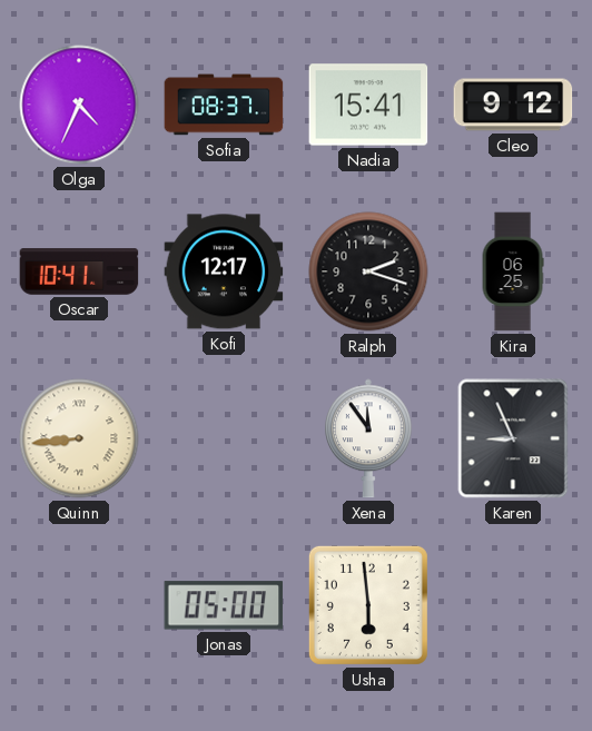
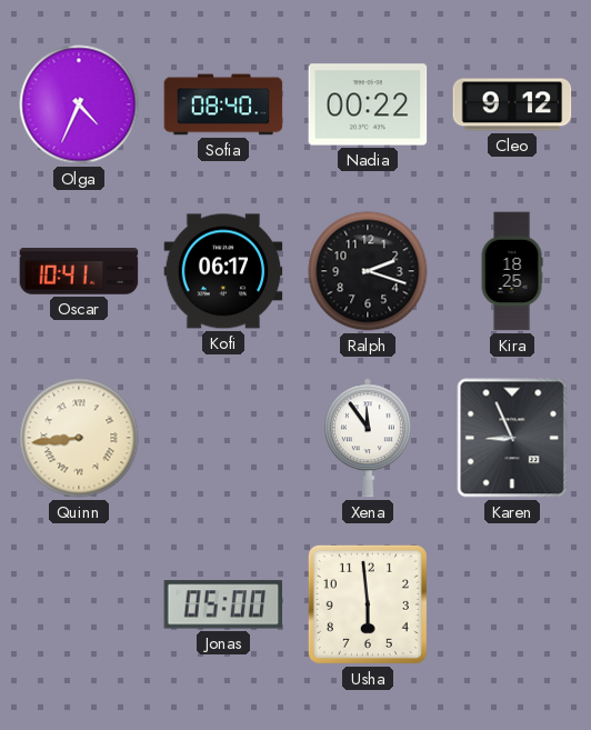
Sofia: 08:37 -> 08:40 (223, 104)
Nadia: 15:41 -> 00:22 (368, 104)
Kofi: 12:17 -> 06:17 (223, 271)
Kira: 06:25 -> 18:25 (512, 271)
